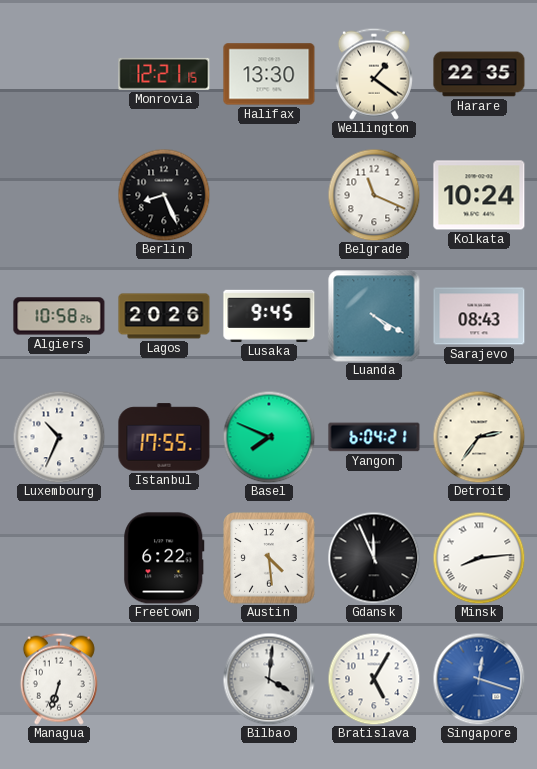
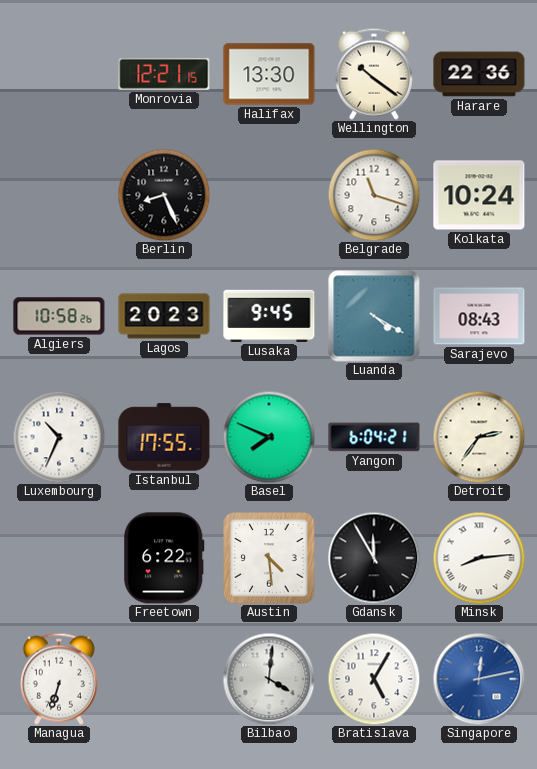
Wellington: 1:21 -> 10:21 (374, 74)
Harare: 22:35 -> 22:36 (479, 74)
Belgrade: 11:19 -> 11:18 (374, 195)
Lagos: 20:26 -> 20:23 (164, 316)
Gdansk: 11:56 -> 11:55 (374, 558)
Singapore: 12:18 -> 12:13 (479, 679)
